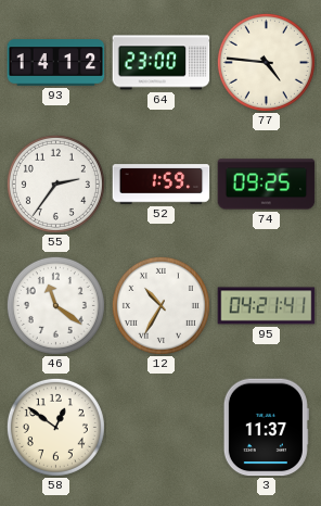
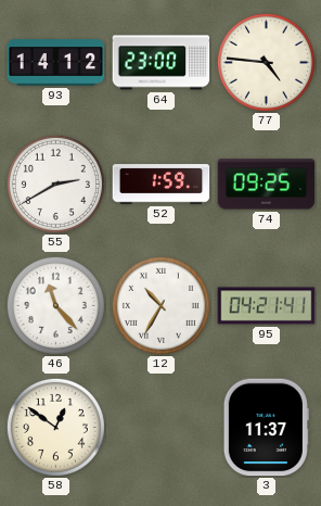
55: 2:36 -> 2:40 (55, 184)
46: 11:21 -> 11:23 (55, 305)
